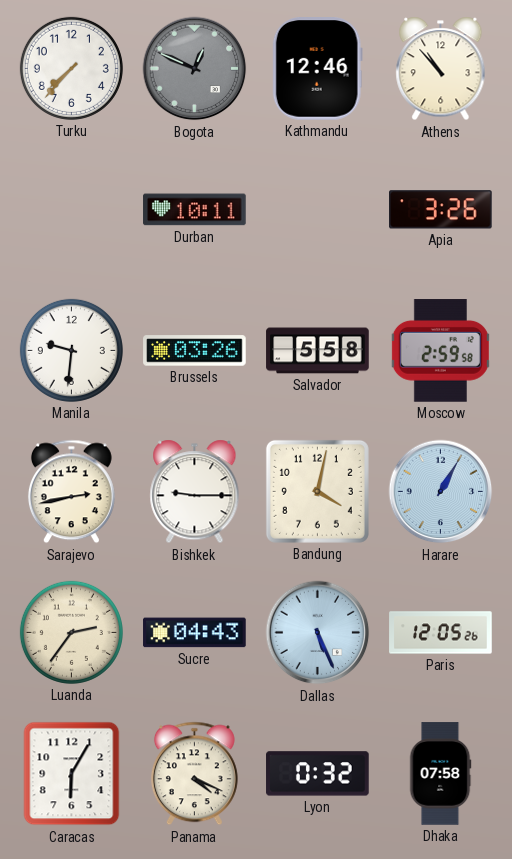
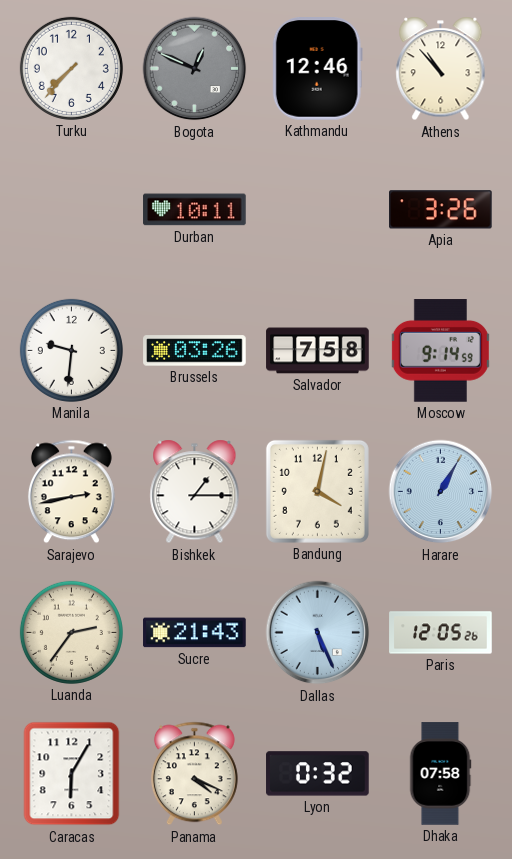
Salvador: 5:58 -> 7:58 (318, 351)
Moscow: 2:59 -> 9:14 (440, 351)
Bishkek: 9:15 -> 1:15 (195, 492)
Sucre: 04:43 -> 21:43 (195, 633)
